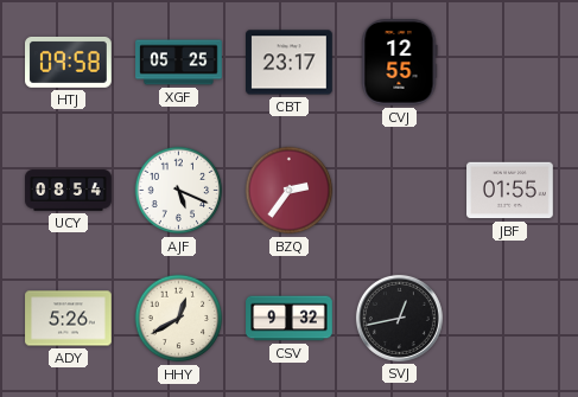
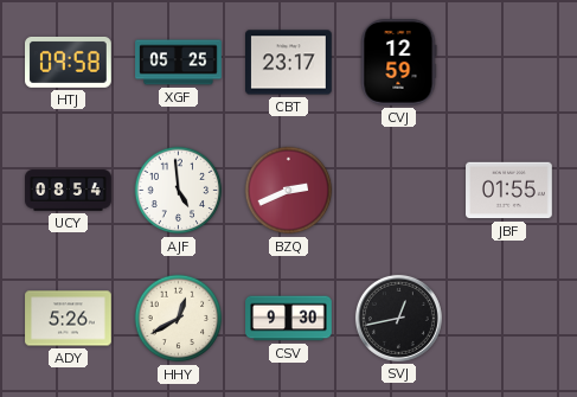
CVJ: 12:55 -> 12:59 (398, 63)
AJF: 5:19 -> 4:59 (179, 191)
BZQ: 2:36 -> 2:41 (289, 191)
CSV: 9:32 -> 9:30 (289, 319)
